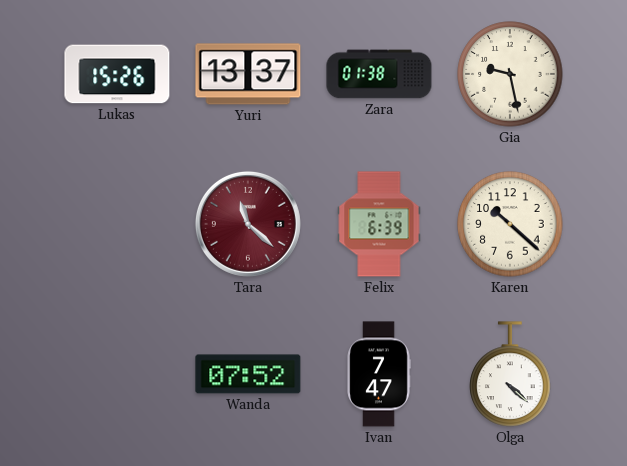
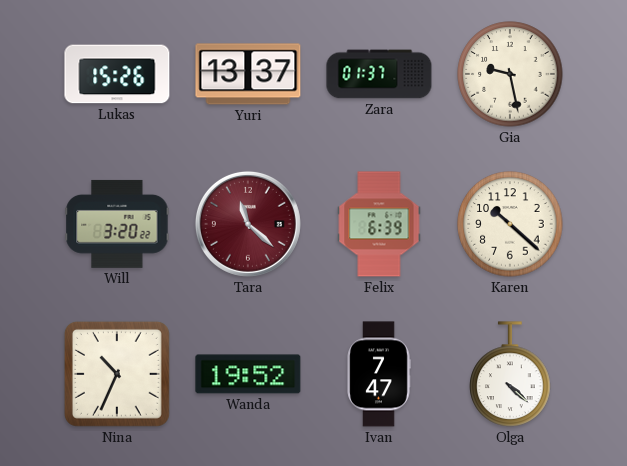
Zara: 01:38 -> 01:37 (379, 74)
Will: none -> 3:20 (117, 224)
Nina: none -> 10:34 (117, 374)
Wanda: 07:52 -> 19:52 (248, 374)
